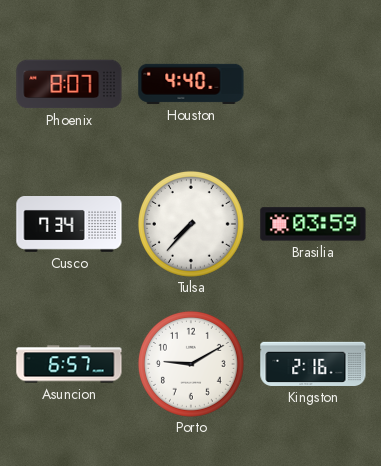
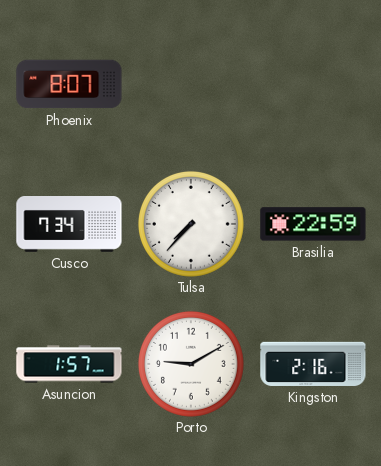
Houston: 4:40 -> none (191, 84)
Brasilia: 03:59 -> 22:59 (313, 224)
Asuncion: 6:57 -> 1:57 (69, 364)
